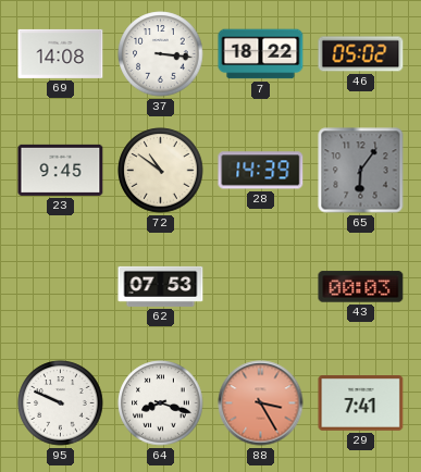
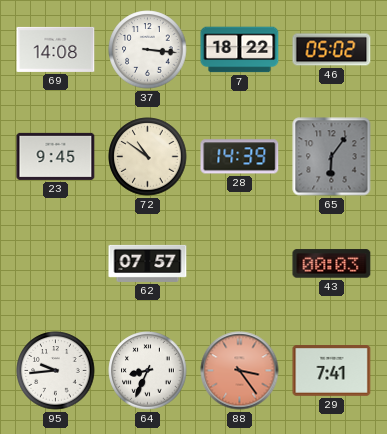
62: 07:53 -> 07:57 (148, 263)
95: 9:49 -> 9:44 (56, 371)
64: 8:18 -> 8:34 (148, 371)
88: 3:25 -> 3:24 (240, 371)
